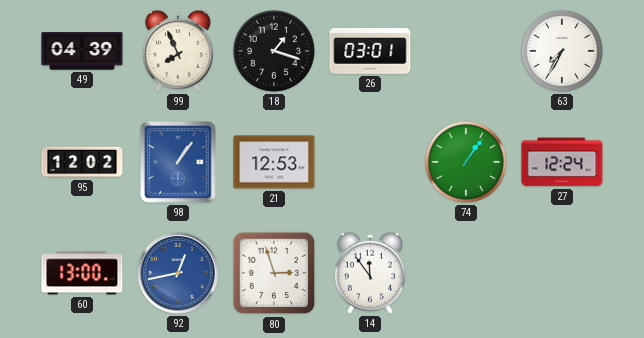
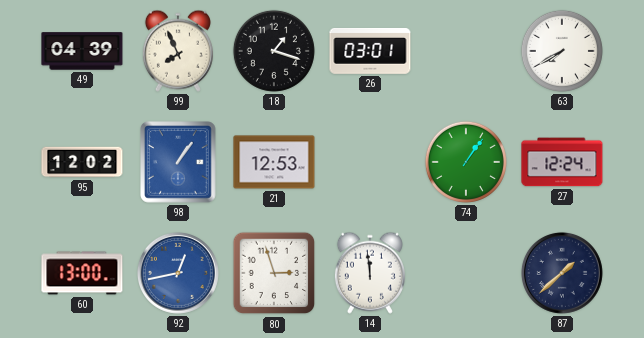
63: 7:35 -> 7:40 (562, 51)
14: 11:54 -> 11:59 (370, 273)
87: none -> 1:38 (562, 273)
